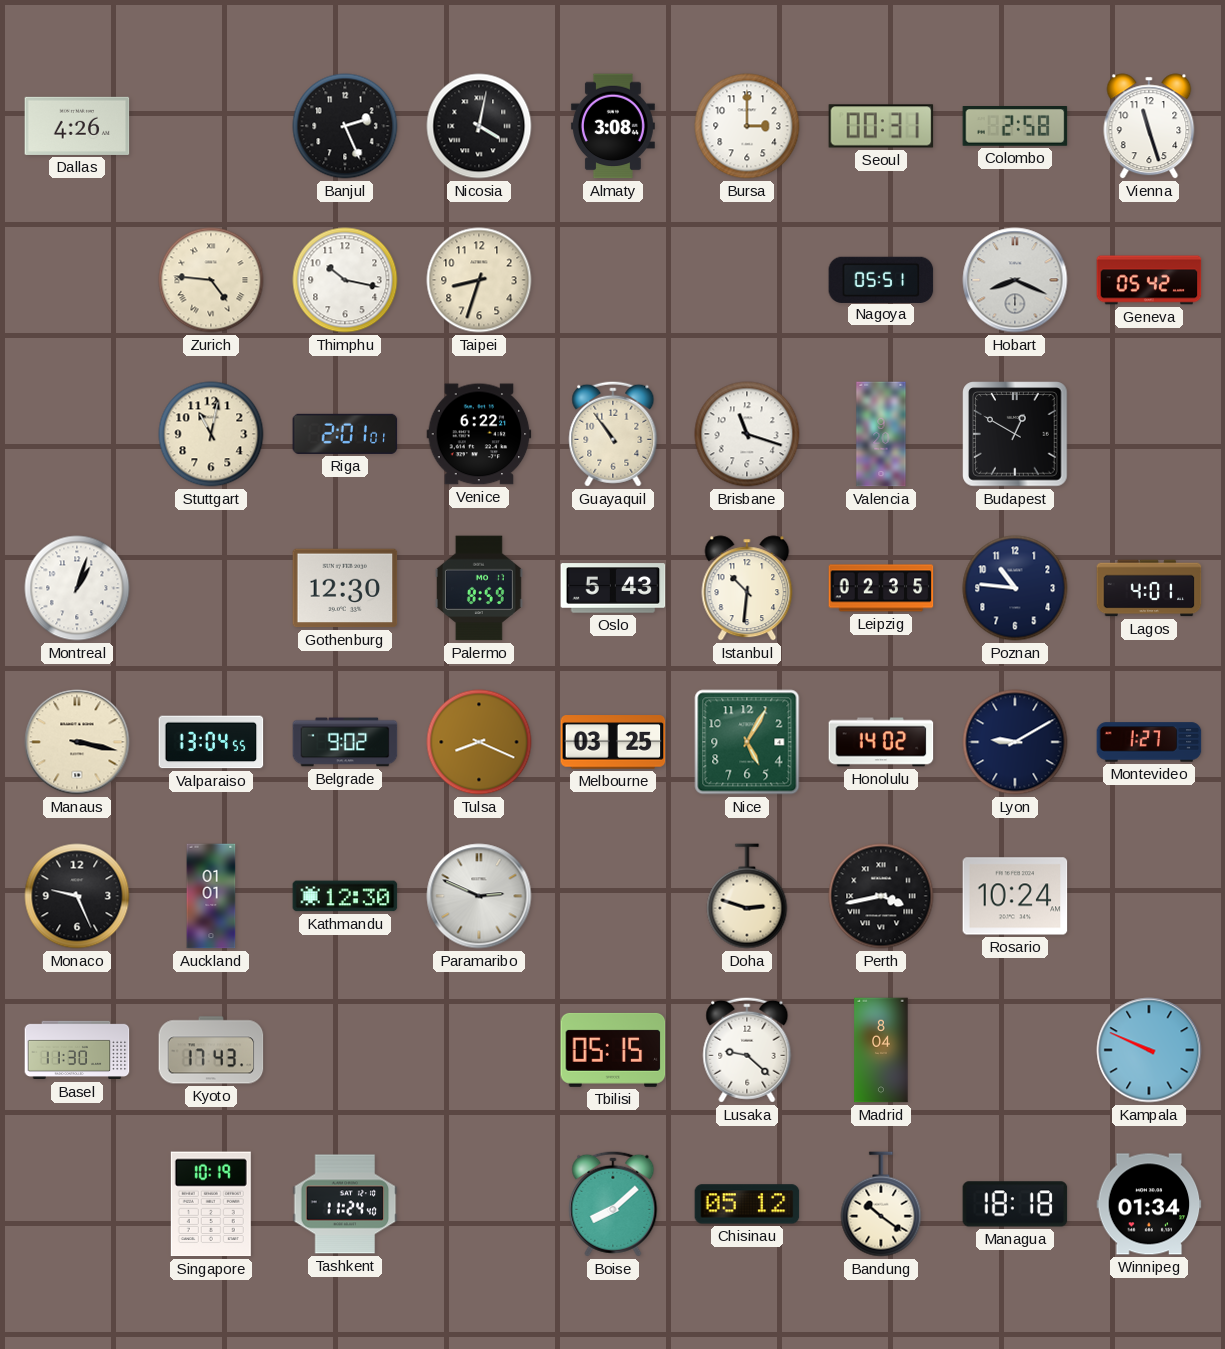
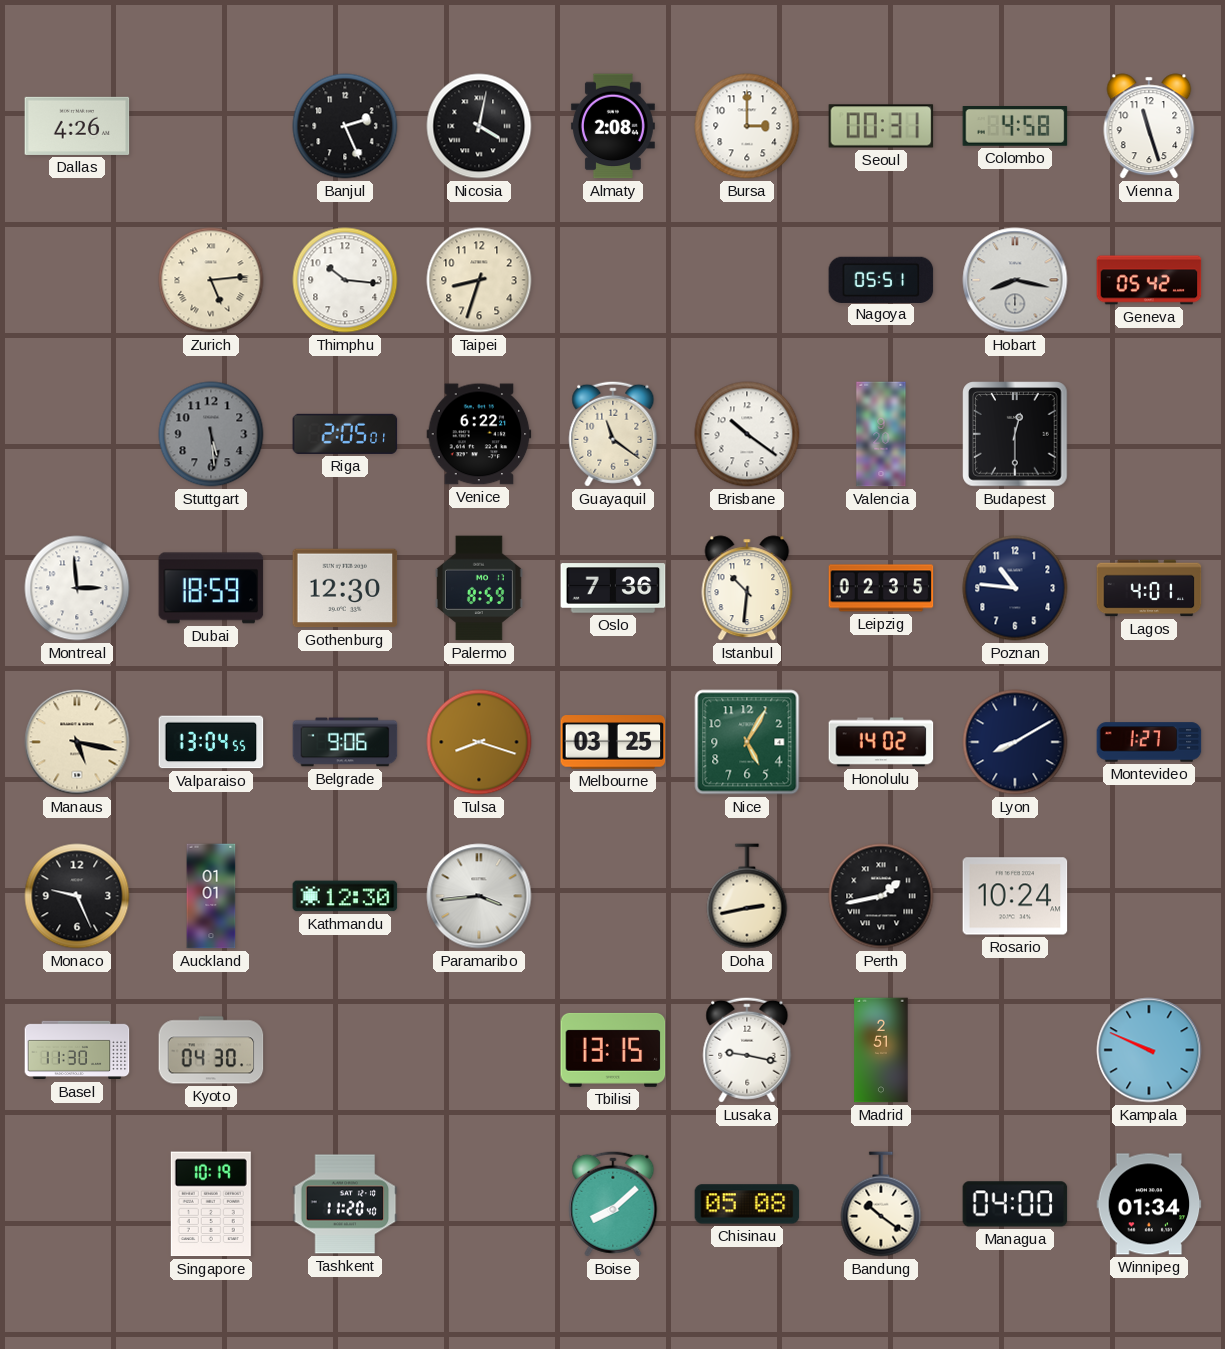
Almaty: 3:08 -> 2:08 (613, 126)
Colombo: 2:58 -> 4:58 (1015, 127)
Zurich: 4:46 -> 5:14 (211, 280)
Thimphu: 10:17 -> 10:16 (345, 280)
Hobart: 8:19 -> 8:17 (1015, 280)
Stuttgart: 11:02 -> 5:29 (211, 434)
Stuttgart dial: cream -> grey (211, 434)
Riga: 2:01 -> 2:05 (345, 434)
Guayaquil: 10:54 -> 11:21 (613, 434)
Brisbane: 11:18 -> 10:21 (747, 434)
Budapest: 12:50 -> 12:30 (1015, 434)
Montreal: 1:03 -> 2:59 (77, 588)
Dubai: none -> 18:59 (211, 588)
Oslo: 5:43 -> 7:36 (613, 588)
Manaus: 3:17 -> 5:17 (77, 742)
Belgrade: 9:02 -> 9:06 (345, 742)
Tulsa: 8:19 -> 8:18 (479, 742)
Lyon: 9:10 -> 8:10 (1015, 742)
Paramaribo: 2:49 -> 3:44 (479, 896)
Doha: 2:48 -> 2:43 (747, 896)
Perth: 3:43 -> 1:43 (881, 896)
Kyoto: 17:43 -> 04:30 (211, 1050)
Tbilisi: 05:15 -> 13:15 (613, 1050)
Lusaka: 9:22 -> 9:17 (747, 1050)
Madrid: 8:04 -> 2:51 (881, 1050)
Tashkent: 11:24 -> 11:20 (345, 1204)
Chisinau: 05:12 -> 05:08 (747, 1204)
Managua: 18:18 -> 04:00 (1015, 1204)
